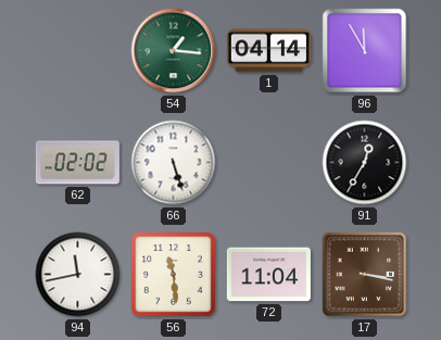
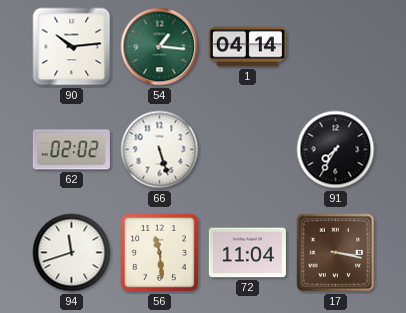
90: none -> 10:14 (72, 47)
96: 11:55 -> none (365, 51)
91: 12:35 -> 7:35 (336, 150)
94: 11:43 -> 11:42 (72, 253)
